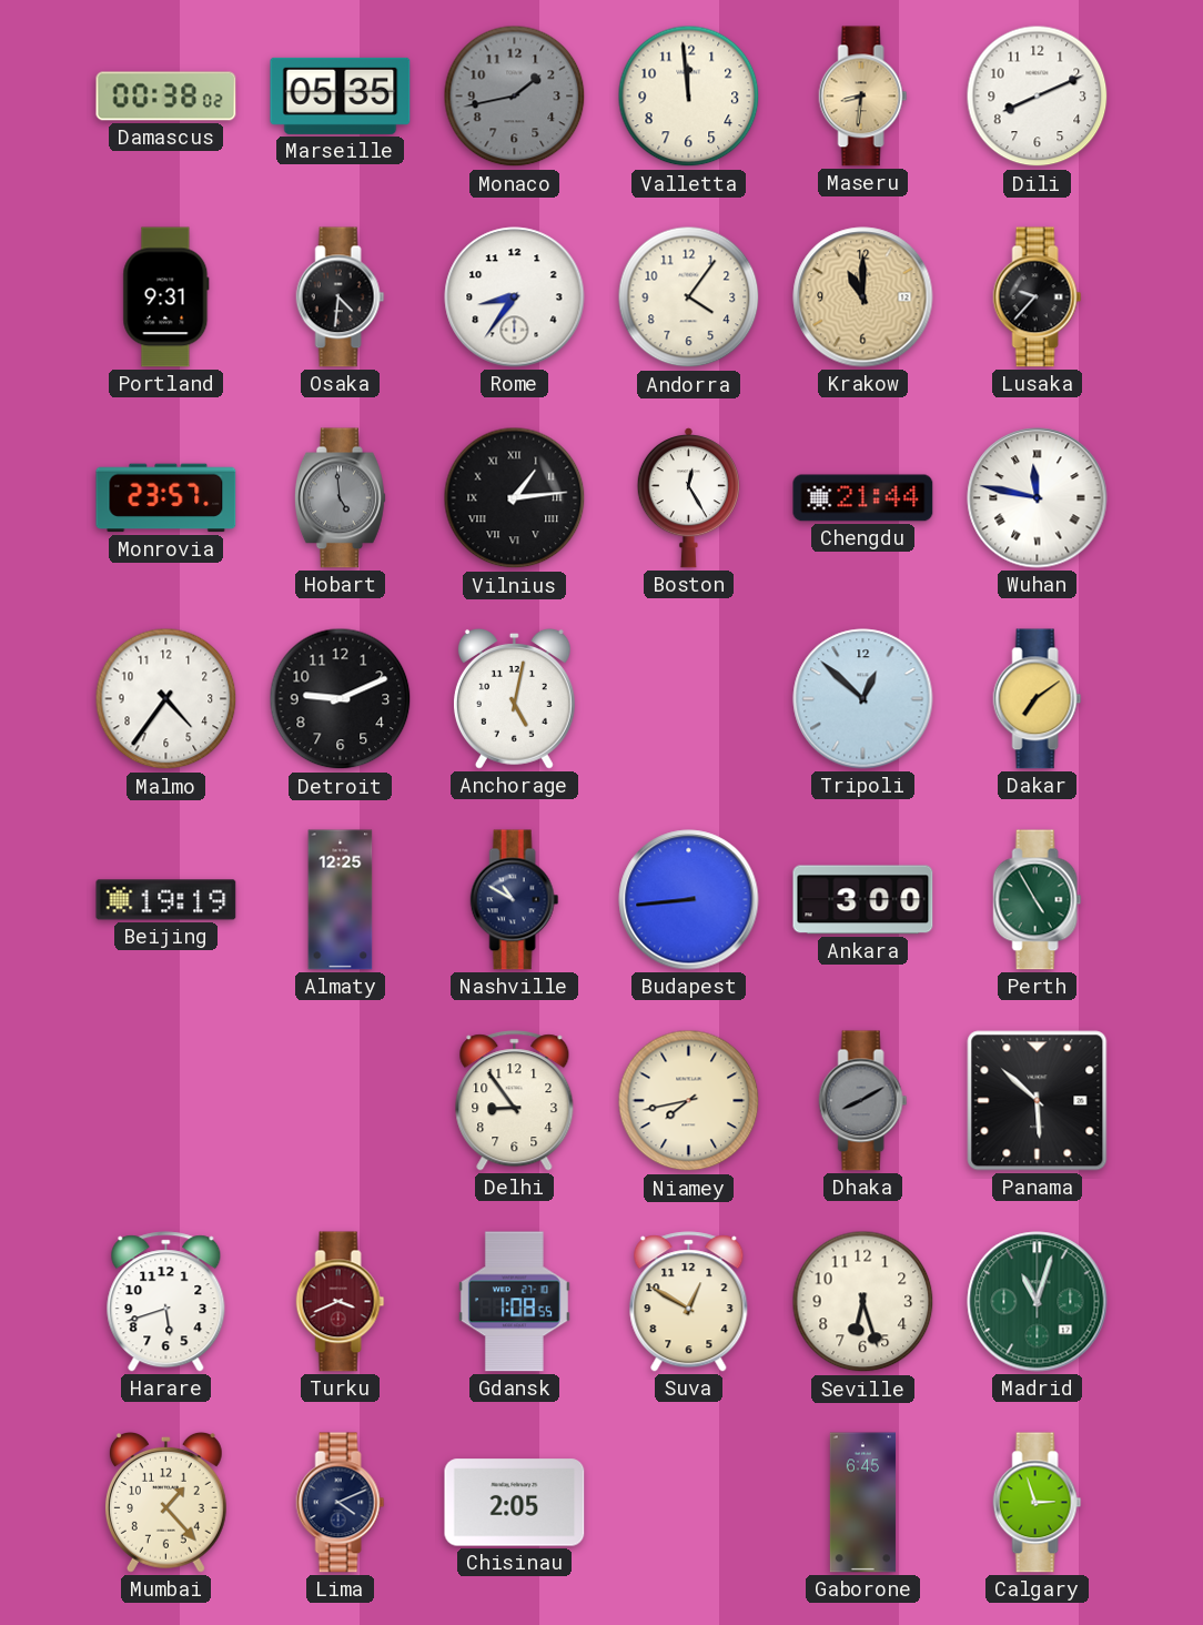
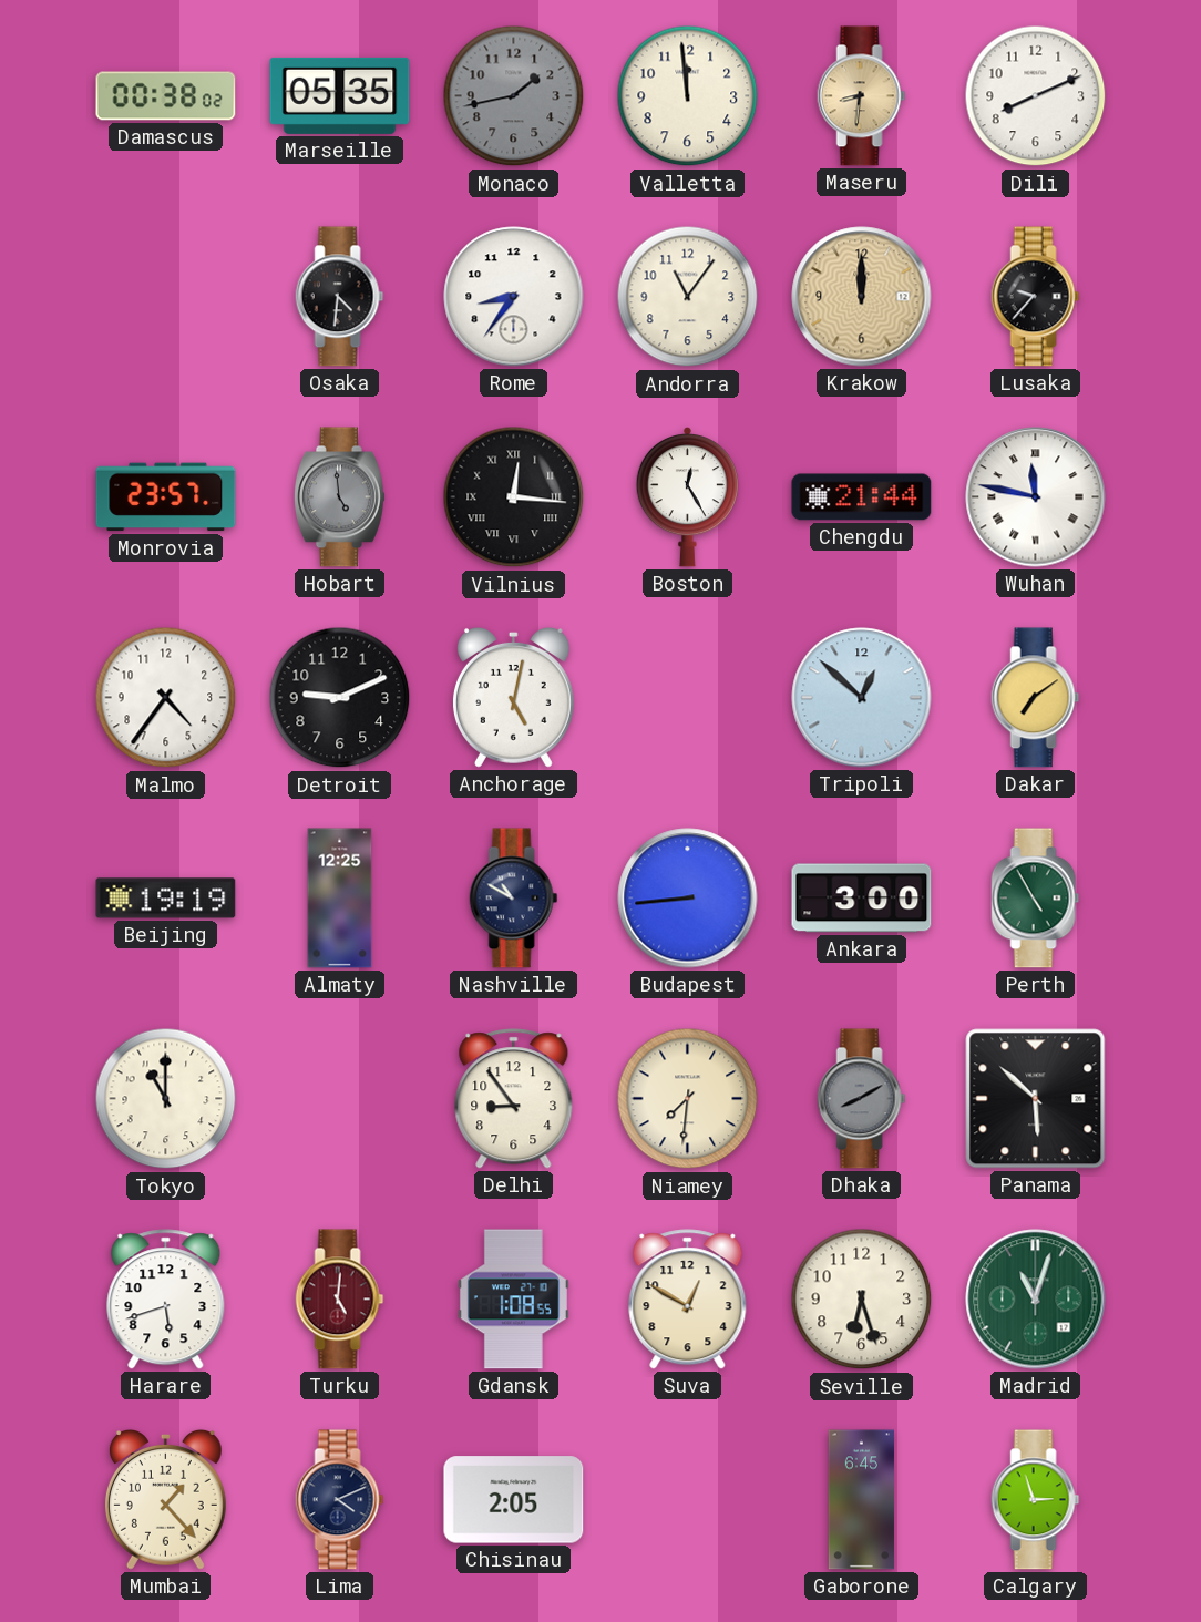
Portland: 9:31 -> none (166, 297)
Andorra: 4:06 -> 11:06 (688, 297)
Krakow: 11:00 -> 12:00 (862, 297)
Vilnius: 1:14 -> 12:16 (514, 497)
Tokyo: none -> 11:00 (166, 1099)
Niamey: 7:43 -> 7:31 (688, 1099)
Turku: 3:41 -> 5:01 (340, 1300)
